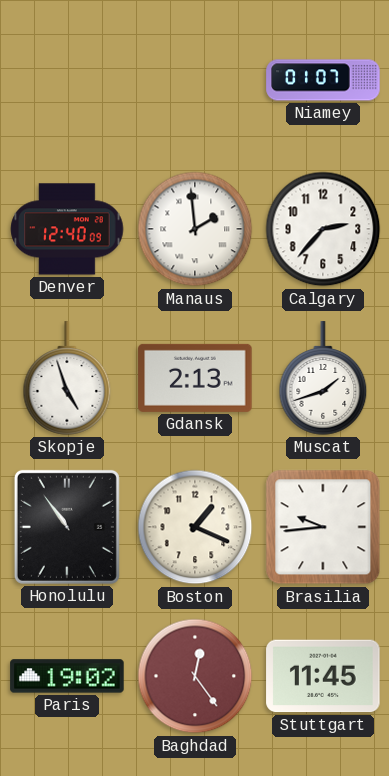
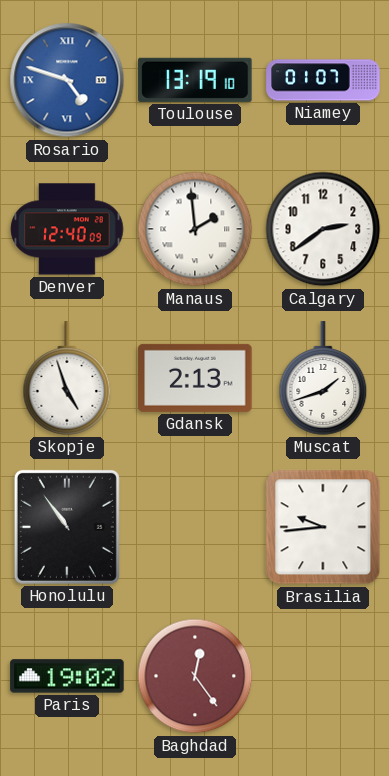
Rosario: none -> 4:48 (67, 80)
Toulouse: none -> 13:19 (195, 80)
Calgary: 2:37 -> 2:39 (323, 229)
Boston: 1:19 -> none (195, 527)
Stuttgart: 11:45 -> none (323, 676)
